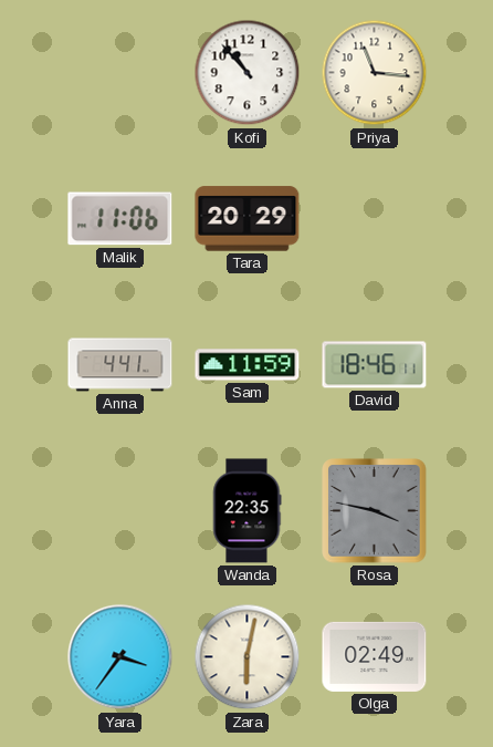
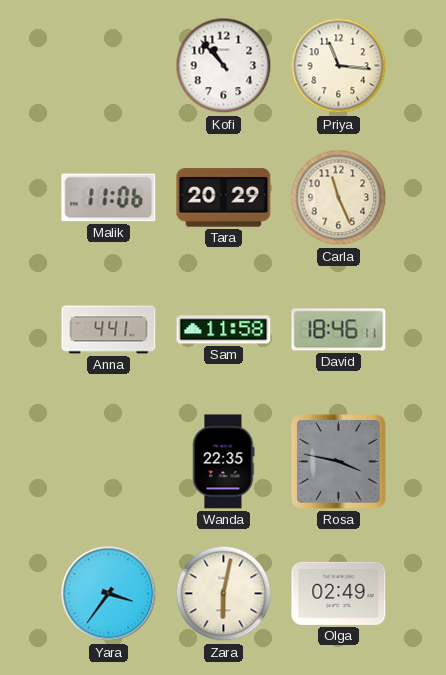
Carla: none -> 11:26 (339, 198)
Sam: 11:59 -> 11:58 (224, 330)
